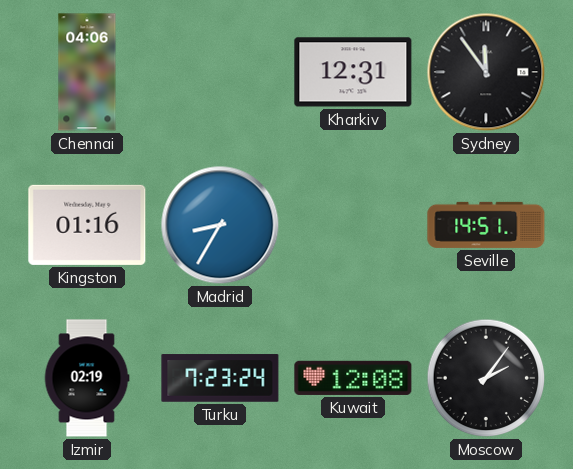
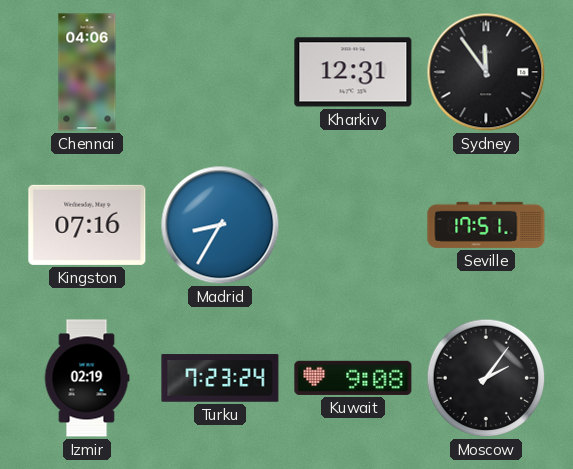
Kingston: 01:16 -> 07:16 (87, 225)
Seville: 14:51 -> 17:51 (486, 225)
Kuwait: 12:08 -> 9:08 (353, 378)
